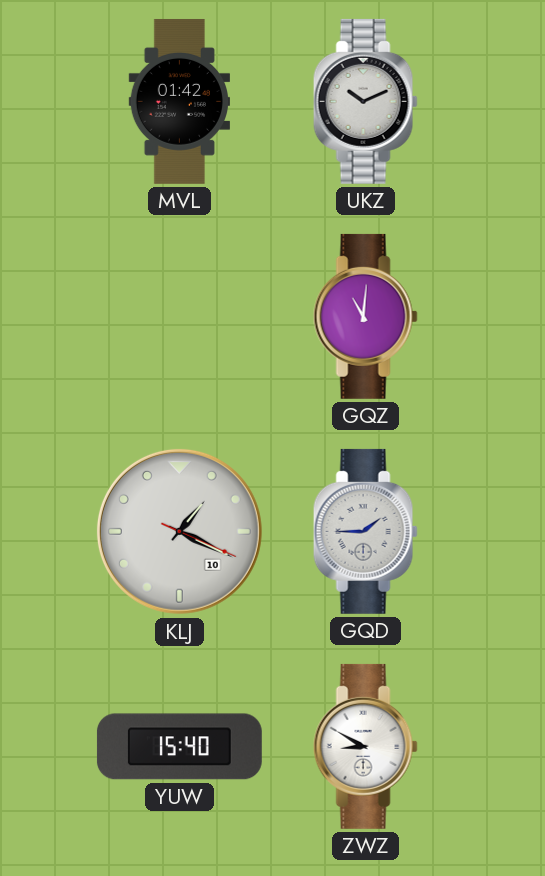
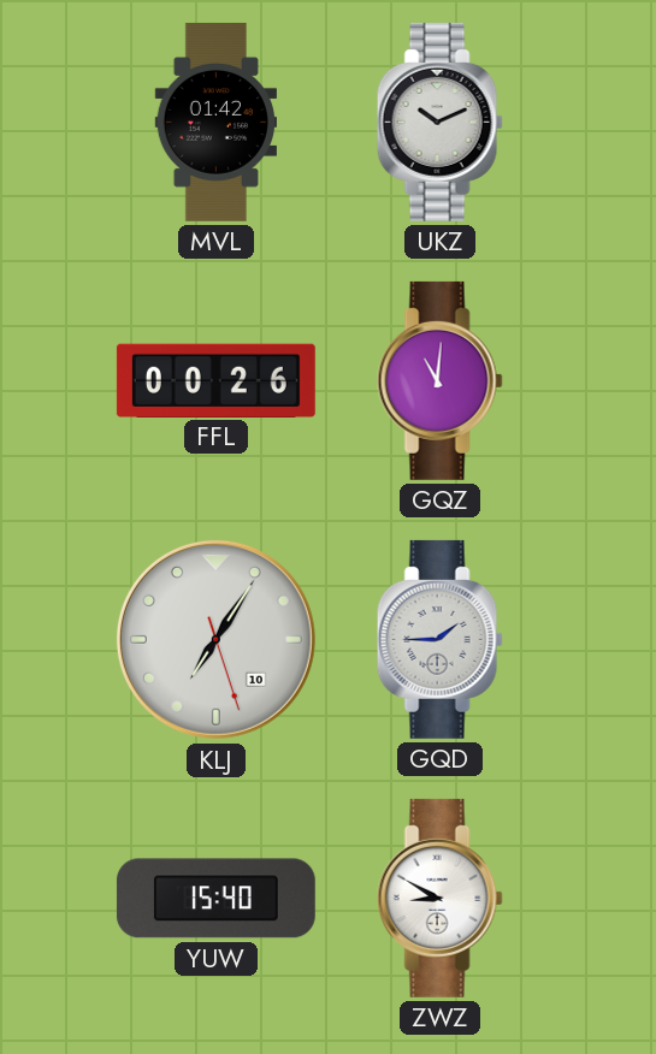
FFL: none -> 00:26 (215, 380)
KLJ: 1:19 -> 7:05 (215, 639)
